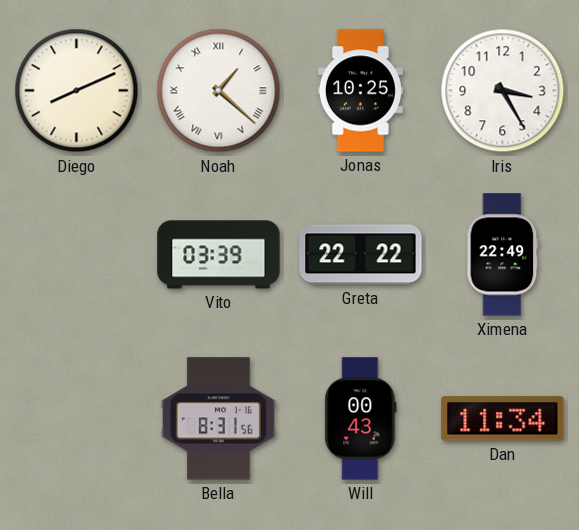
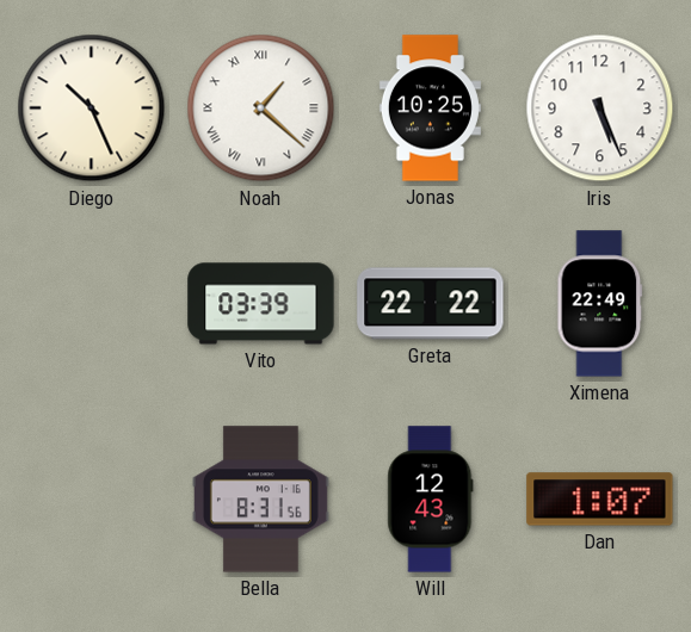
Diego: 8:11 -> 10:26 (92, 109)
Iris: 3:25 -> 5:26 (600, 109)
Will: 00:43 -> 12:43 (431, 500)
Dan: 11:34 -> 1:07 (600, 500)
